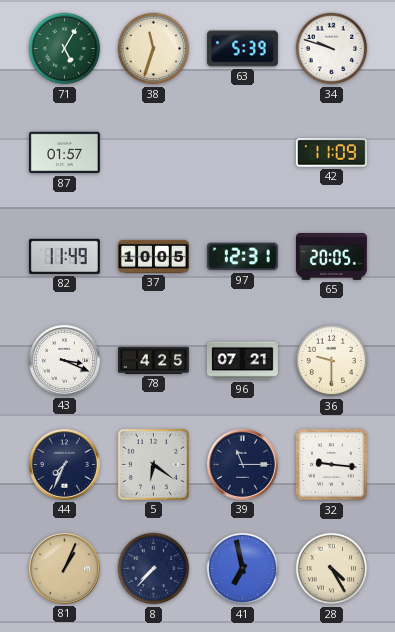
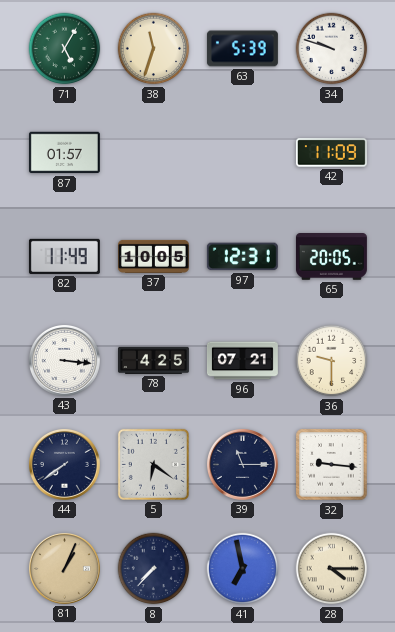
43: 3:19 -> 3:16 (64, 360)
44: 7:34 -> 7:39 (64, 464)
28: 4:25 -> 4:15 (332, 569)
